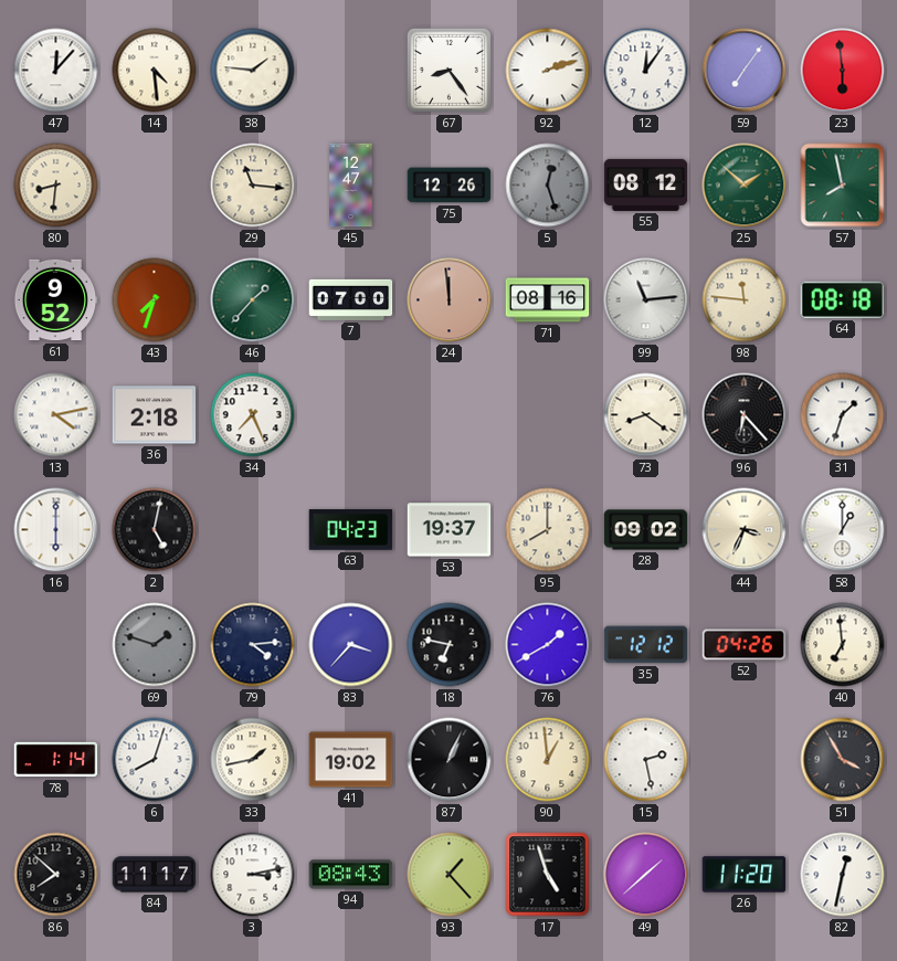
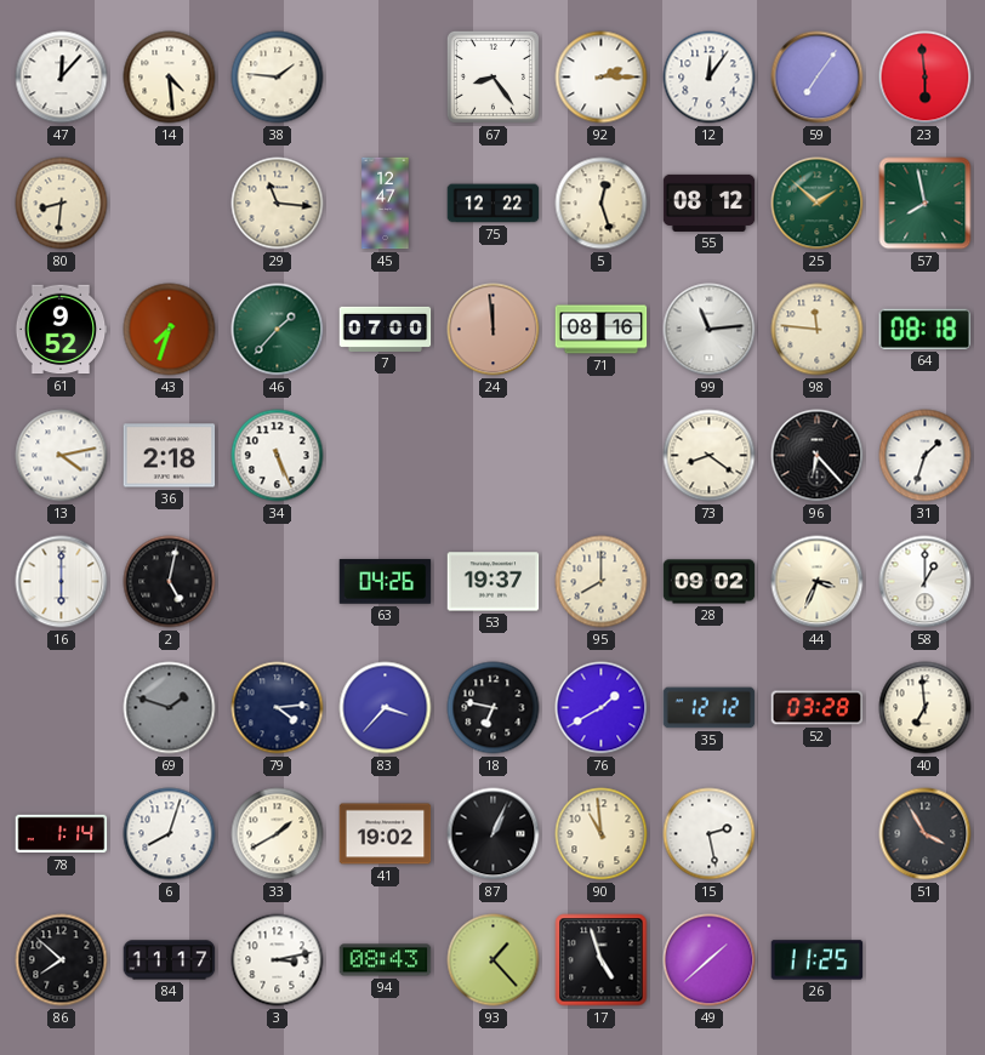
92: 2:12 -> 2:15 (602, 78)
75: 12:26 -> 12:22 (494, 204)
5 dial: grey -> cream (602, 204)
34: 7:26 -> 5:26 (278, 456)
63: 04:23 -> 04:26 (386, 582)
52: 04:26 -> 03:28 (818, 708)
33: 1:43 -> 1:40 (278, 834)
90: 12:59 -> 10:59 (602, 834)
26: 11:20 -> 11:25 (818, 960)
82: 12:32 -> none (843, 875)
